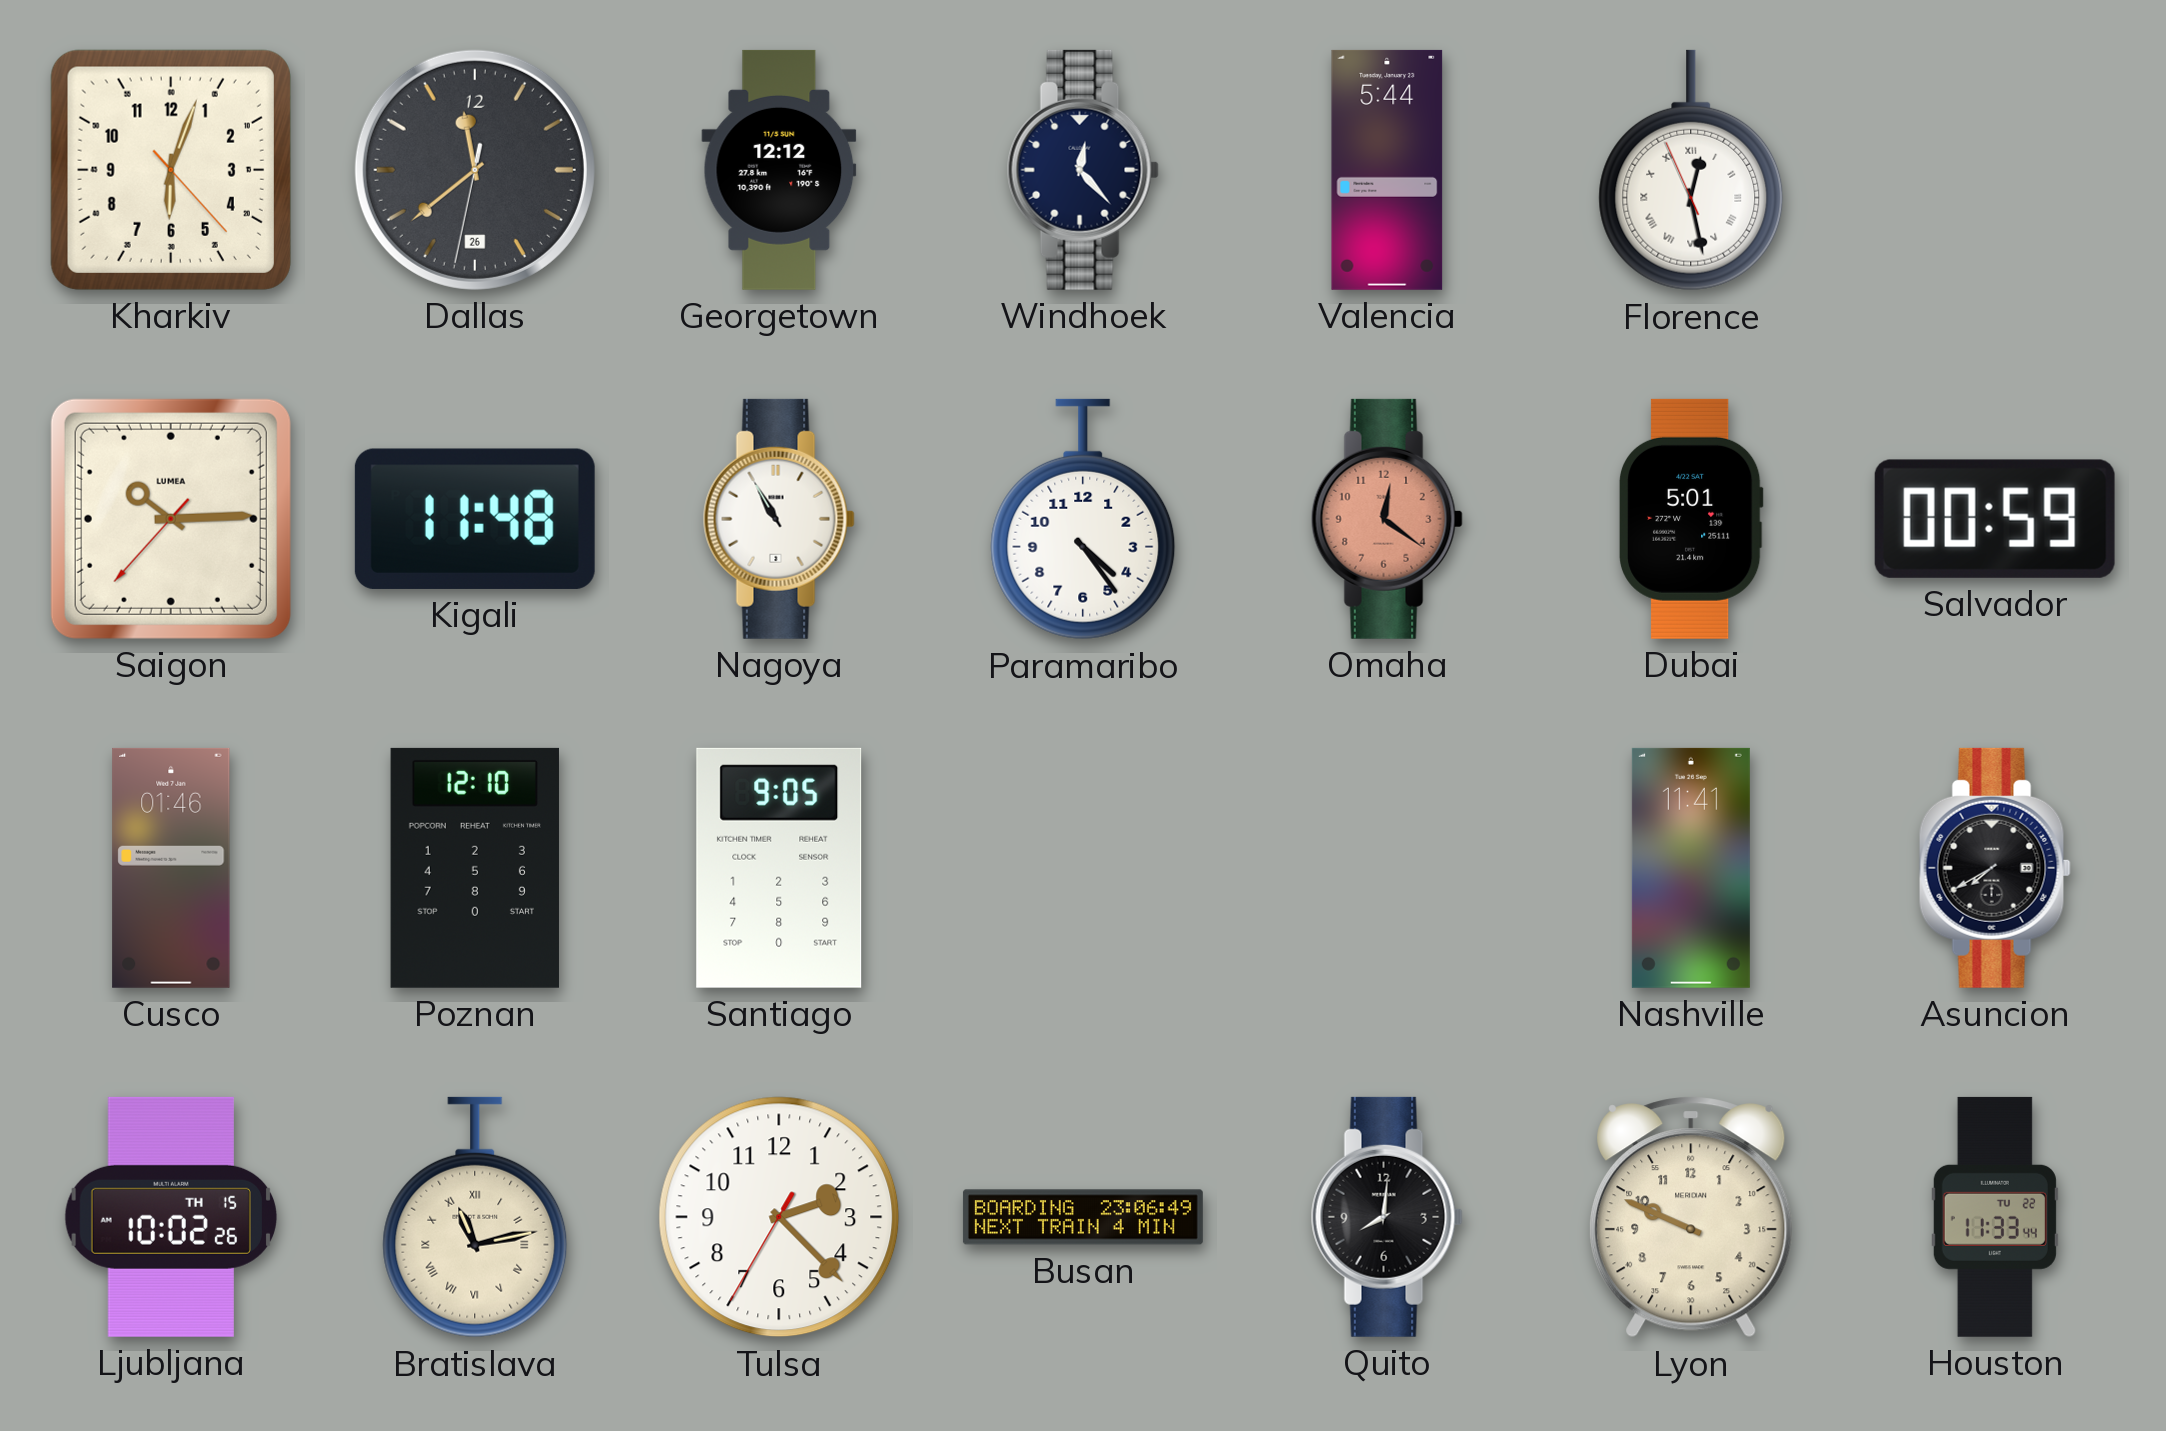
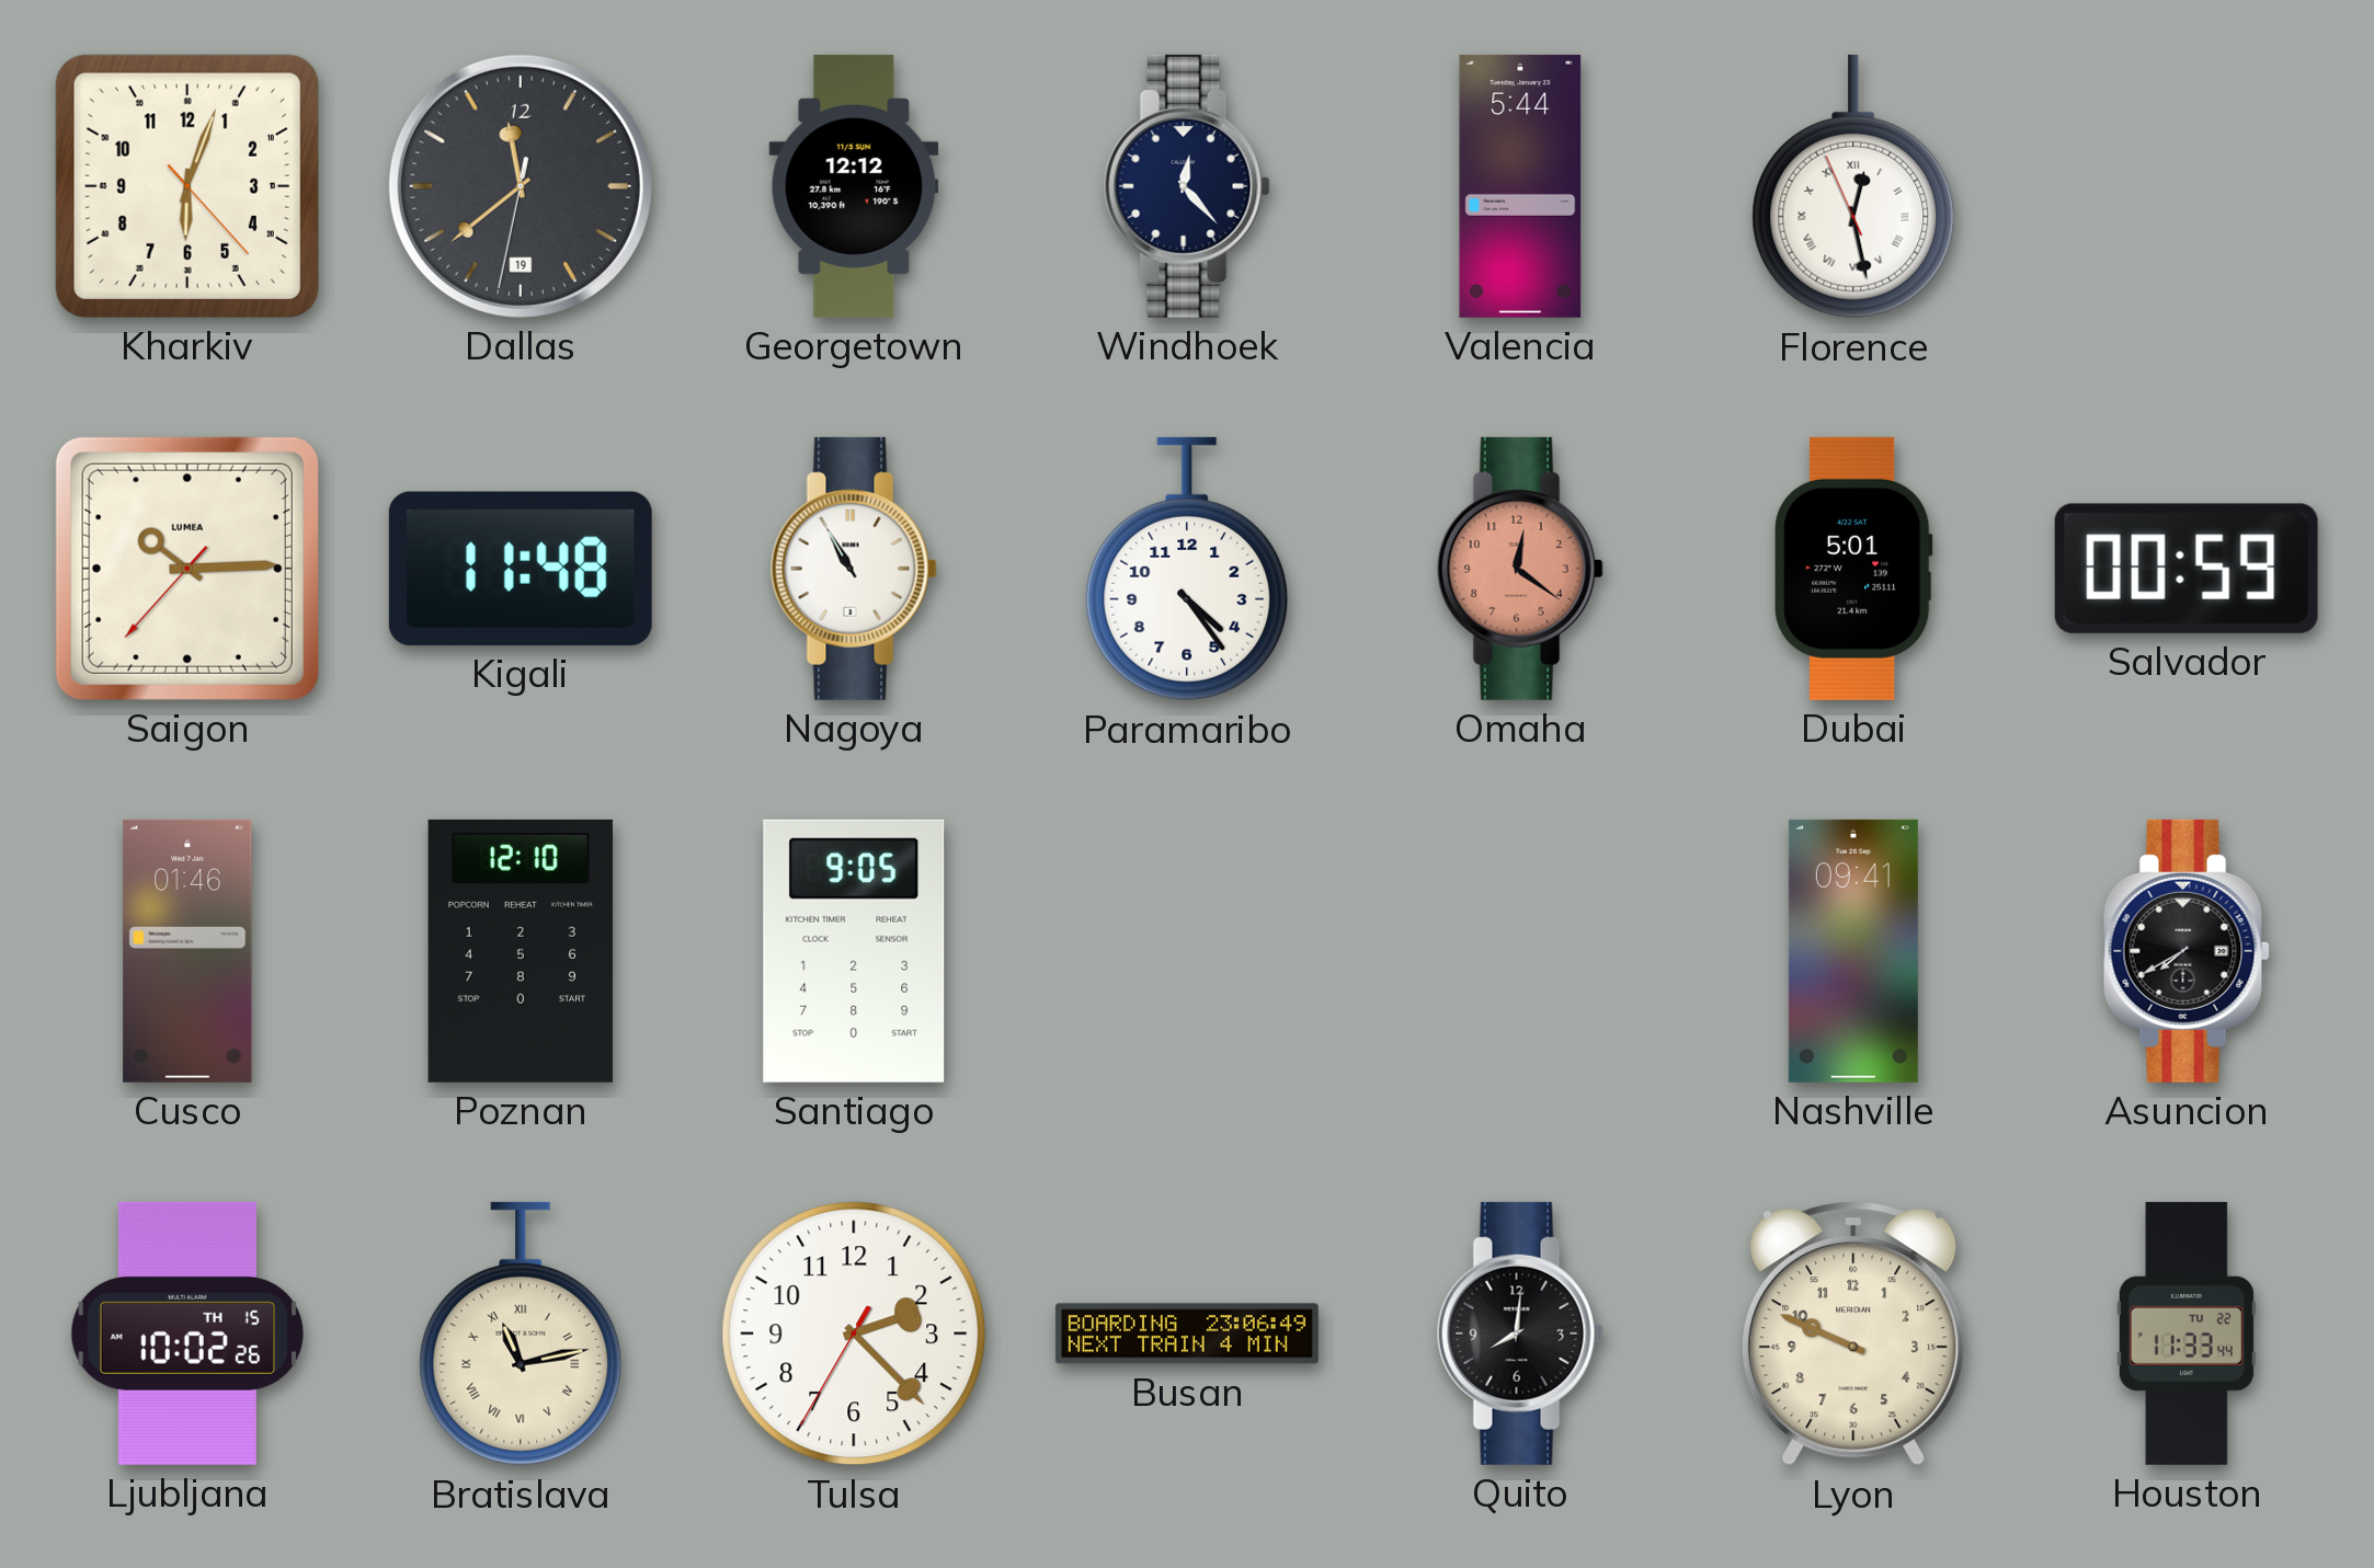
Dallas date: 26 -> 19 (521, 186)
Nashville: 11:41 -> 09:41 (1853, 951)
